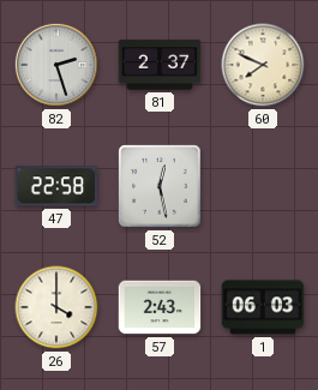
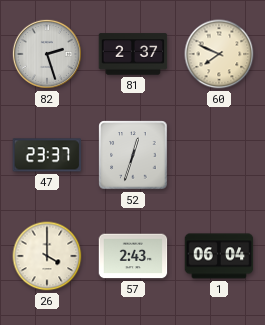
47: 22:58 -> 23:37 (47, 155)
52: 12:28 -> 12:33 (133, 155)
1: 06:03 -> 06:04 (219, 256)
